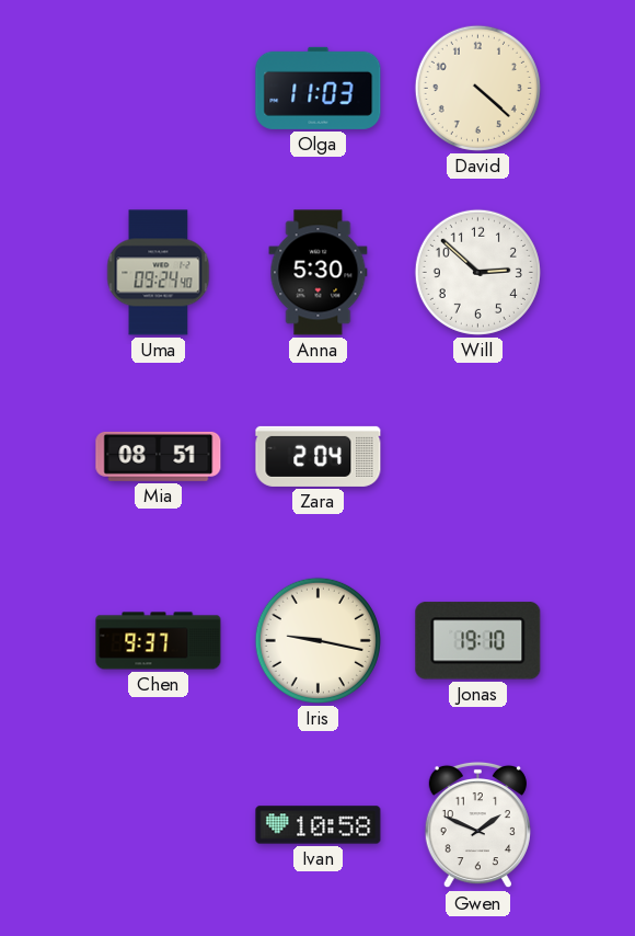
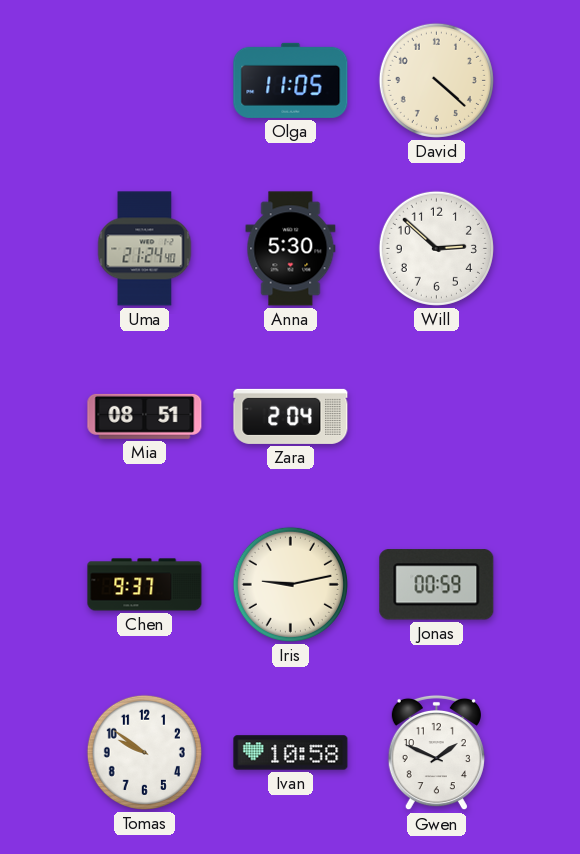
Olga: 11:03 -> 11:05 (291, 80)
Uma: 09:24 -> 21:24 (145, 249)
Iris: 9:17 -> 9:13 (290, 584)
Jonas: 19:10 -> 00:59 (437, 585)
Tomas: none -> 9:51 (144, 752)
